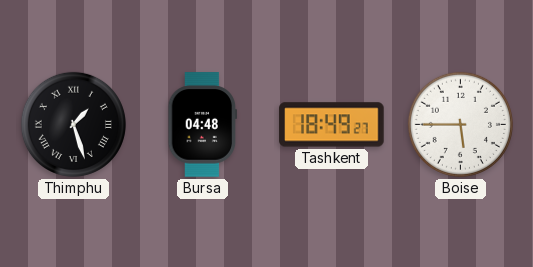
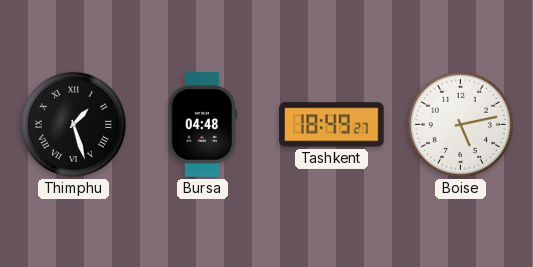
Boise: 5:45 -> 5:13 (460, 124)
